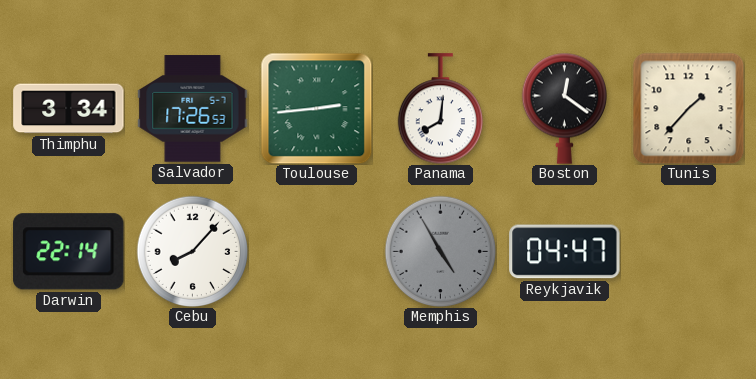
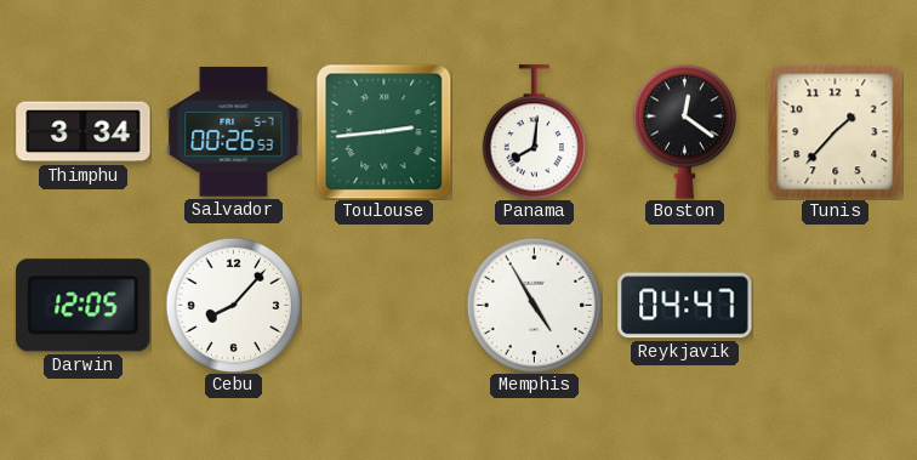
Salvador: 17:26 -> 00:26 (234, 132)
Darwin: 22:14 -> 12:05 (84, 306)
Memphis dial: grey -> white (534, 305)
